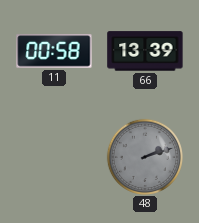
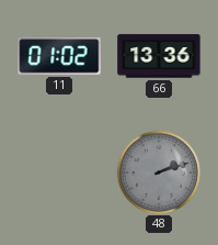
11: 00:58 -> 01:02 (59, 56)
66: 13:39 -> 13:36 (159, 56)
